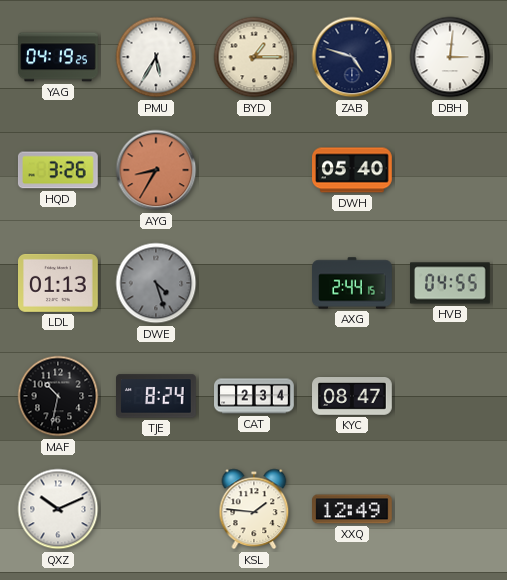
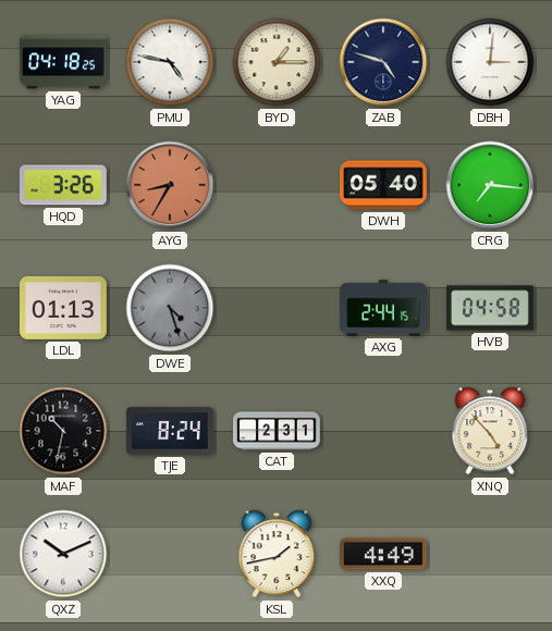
YAG: 04:19 -> 04:18 (64, 62)
PMU: 5:35 -> 4:47 (170, 62)
CRG: none -> 7:16 (490, 185)
HVB: 04:55 -> 04:58 (491, 308)
CAT: 2:34 -> 2:31 (277, 431)
KYC: 08:47 -> none (353, 397)
XNQ: none -> 4:53 (490, 431)
KSL: 1:46 -> 1:43 (277, 554)
XXQ: 12:49 -> 4:49 (384, 554)
